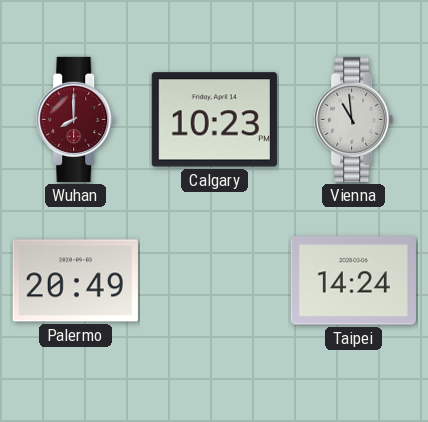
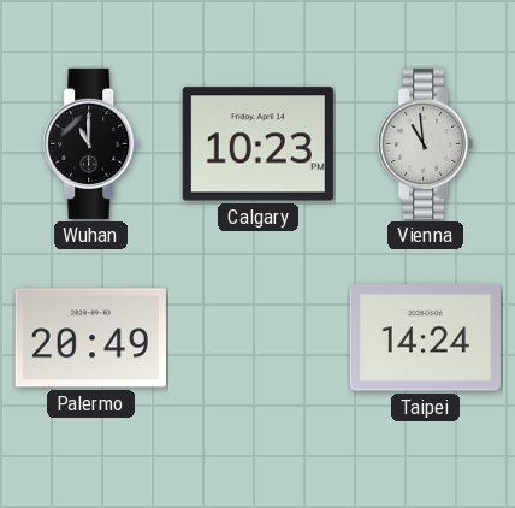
Wuhan: 8:00 -> 11:00 (91, 143)
Wuhan dial: burgundy -> black (91, 143)
